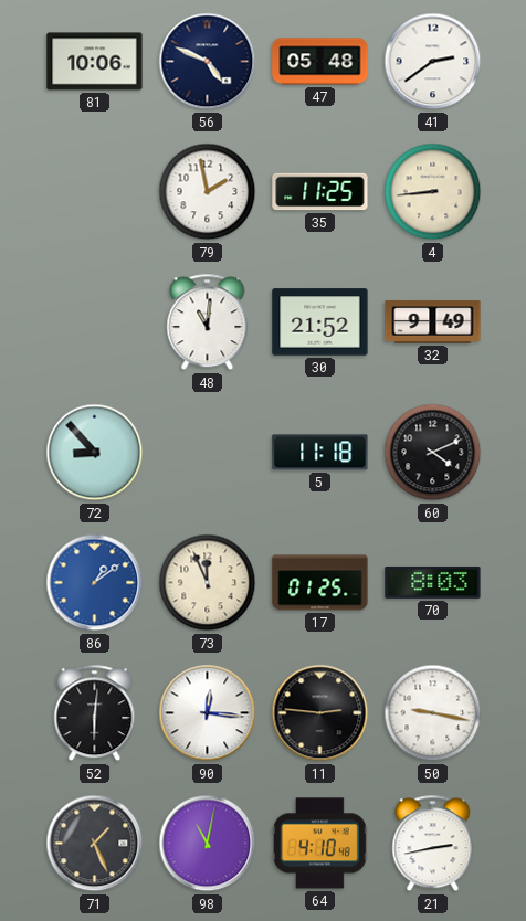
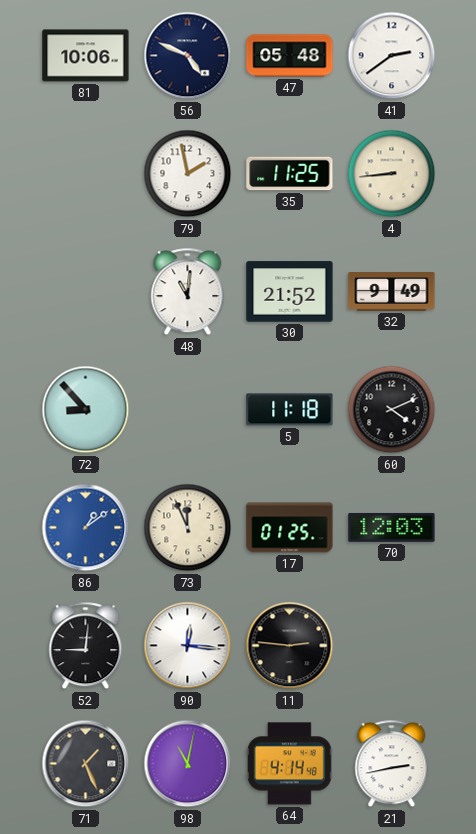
70: 8:03 -> 12:03 (392, 527)
52: 6:01 -> 9:01 (86, 646)
50: 9:17 -> none (433, 713)
64: 4:10 -> 4:14 (290, 764)
